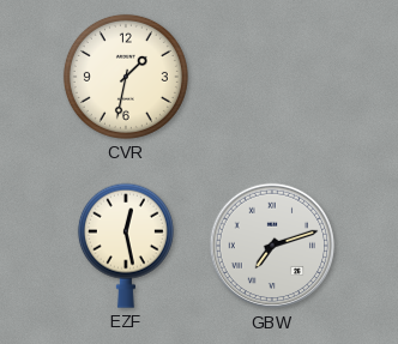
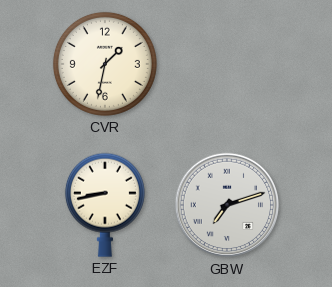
EZF: 12:28 -> 8:43 (105, 205)
